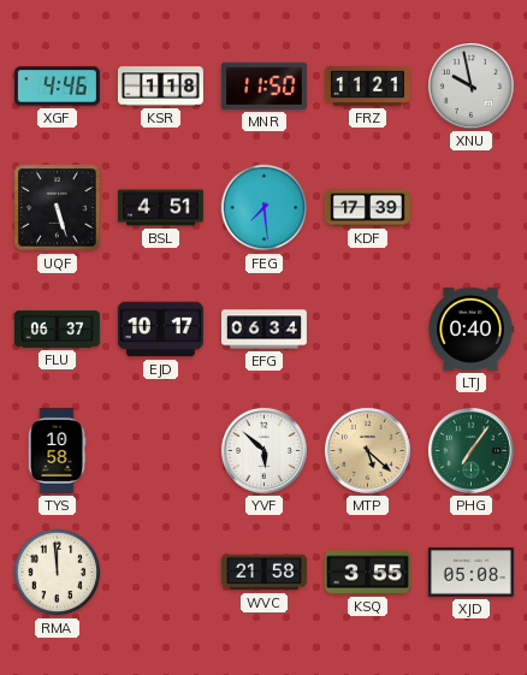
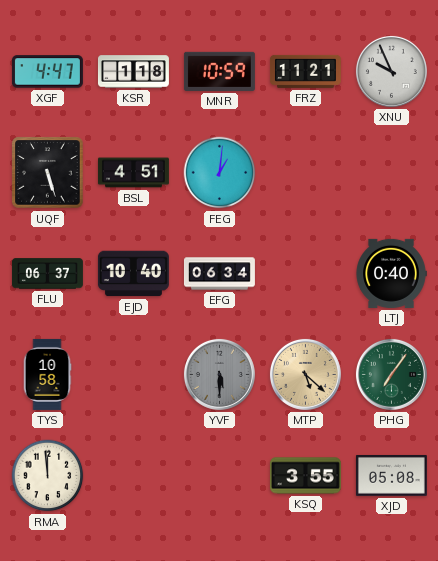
XGF: 4:46 -> 4:47 (47, 72)
MNR: 11:50 -> 10:59 (219, 71)
XNU: 9:58 -> 9:56 (391, 71)
FEG: 7:29 -> 1:01 (220, 173)
KDF: 17:39 -> none (367, 208)
EJD: 10:17 -> 10:40 (133, 274)
YVF: 5:52 -> 5:30 (219, 374)
YVF dial: white -> grey (219, 374)
WVC: 21:58 -> none (263, 573)
